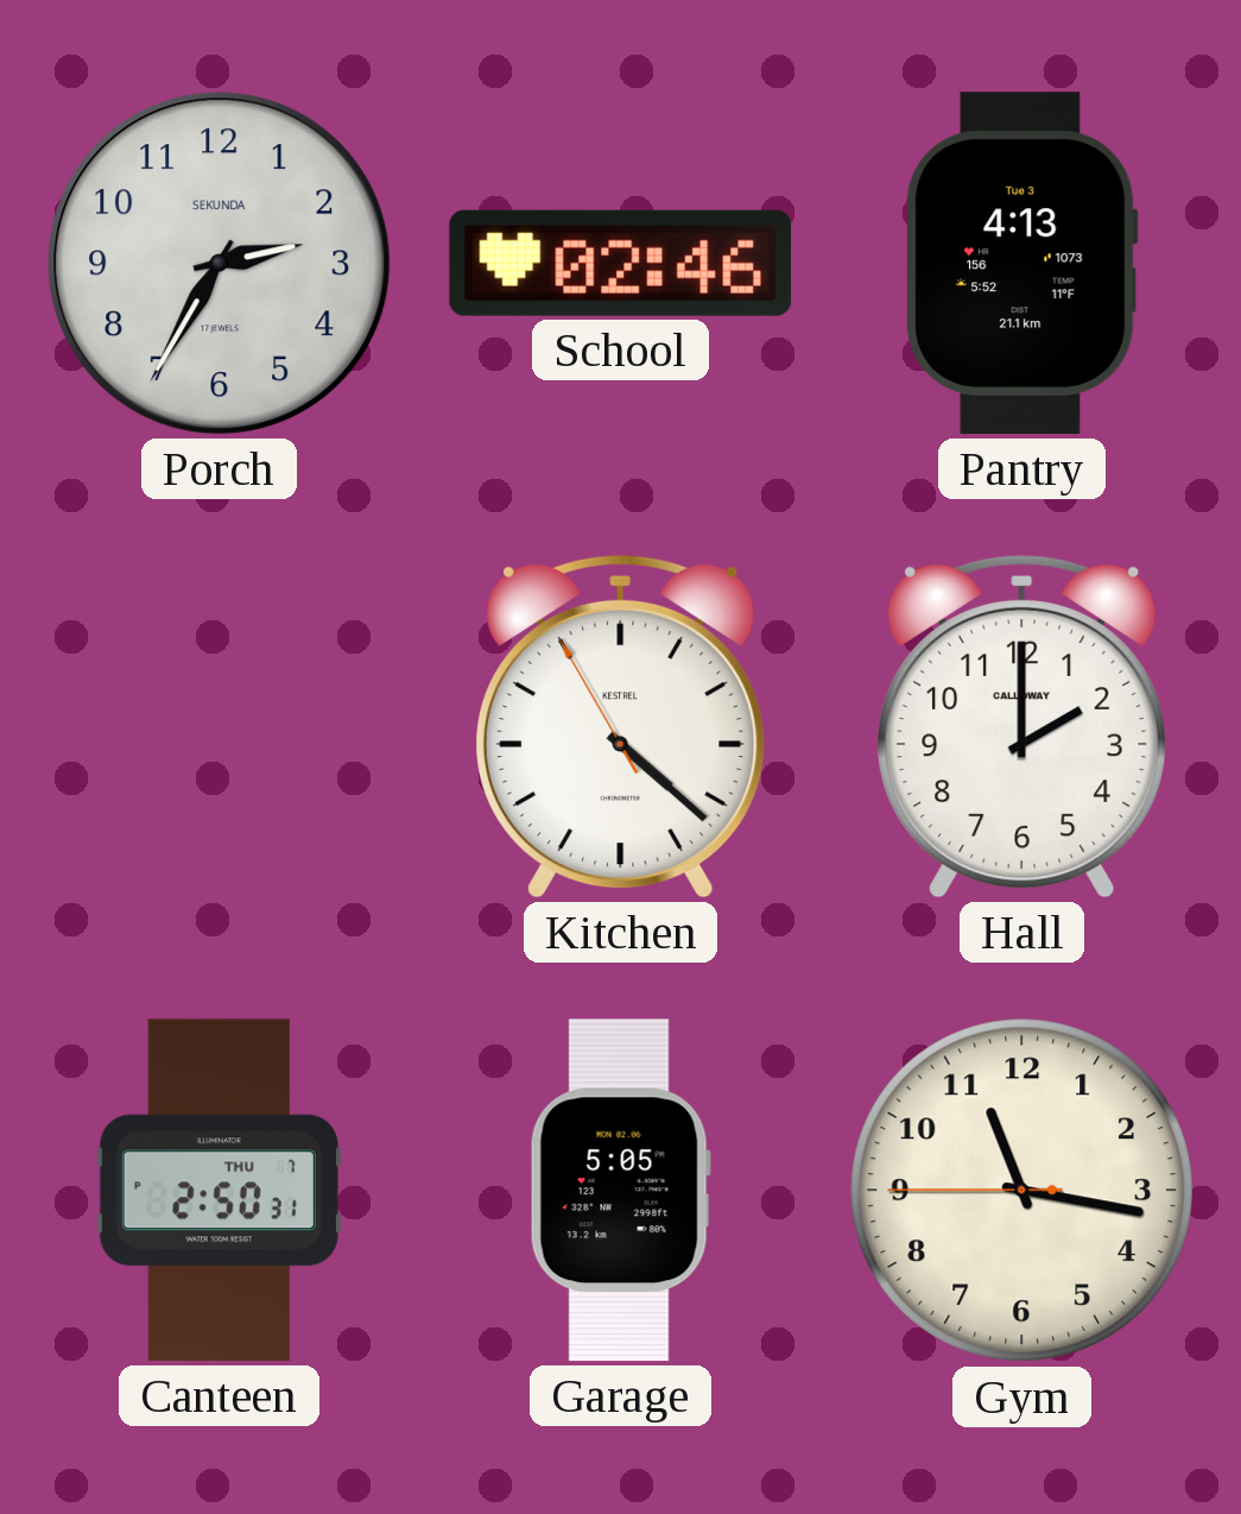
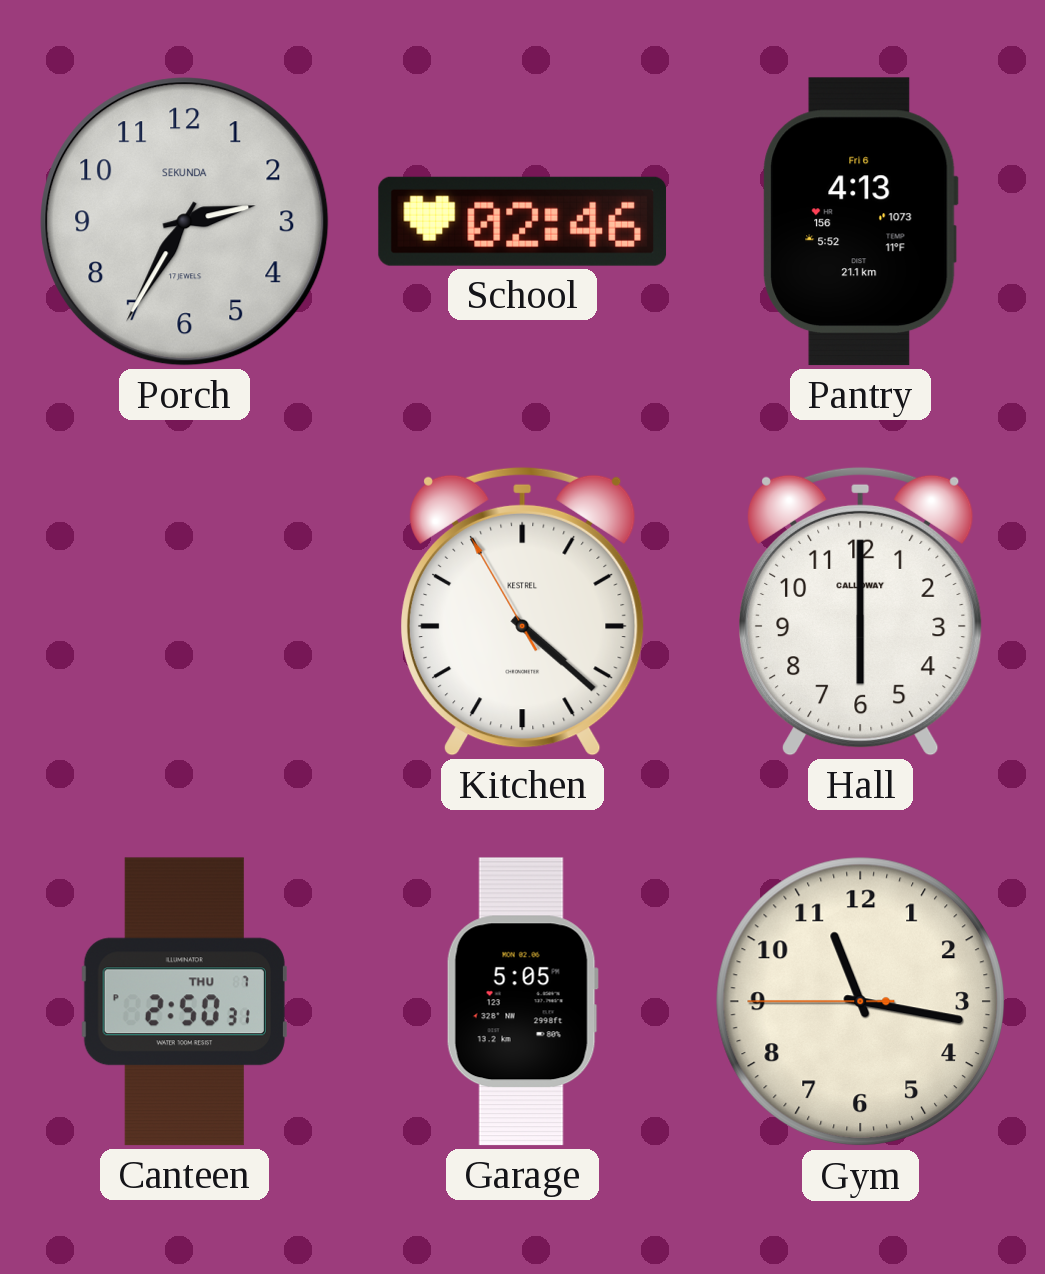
Pantry date: Tue 3 -> Fri 6 (860, 222)
Hall: 2:00 -> 6:00 (861, 611)
